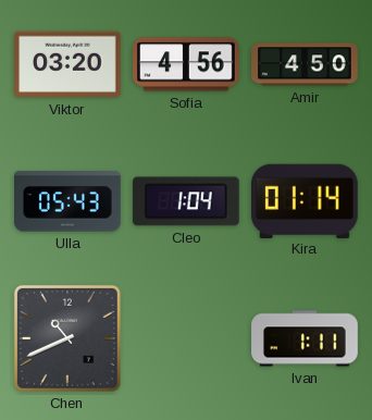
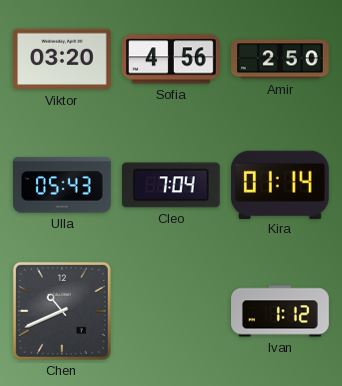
Amir: 4:50 -> 2:50 (281, 59)
Cleo: 1:04 -> 7:04 (171, 185)
Ivan: 1:11 -> 1:12 (280, 311)
